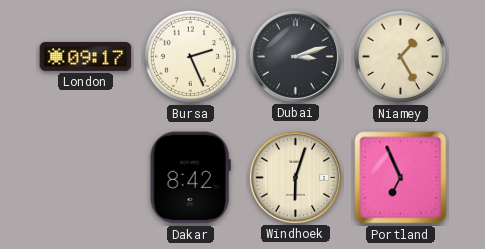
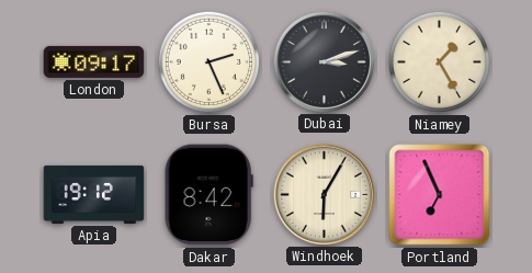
Apia: none -> 19:12 (94, 194)
Windhoek: 6:03 -> 6:05 (324, 194)
